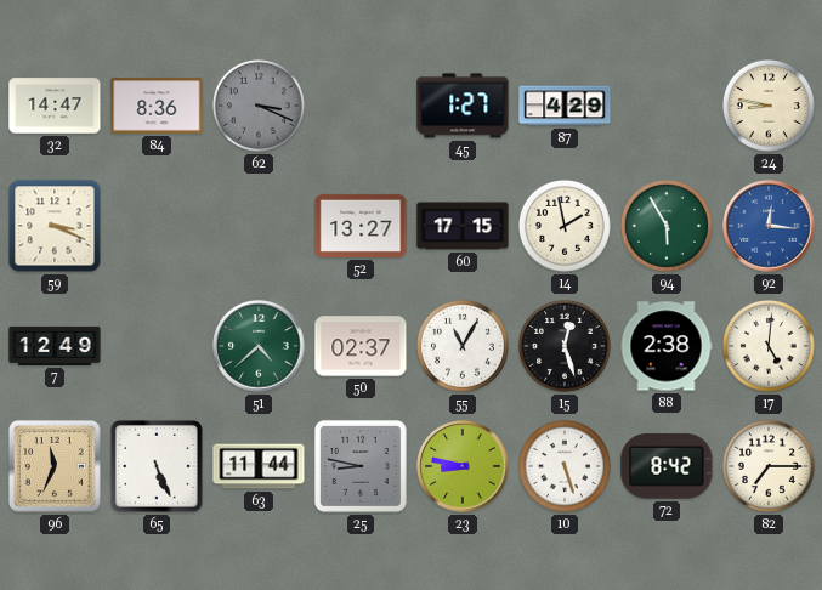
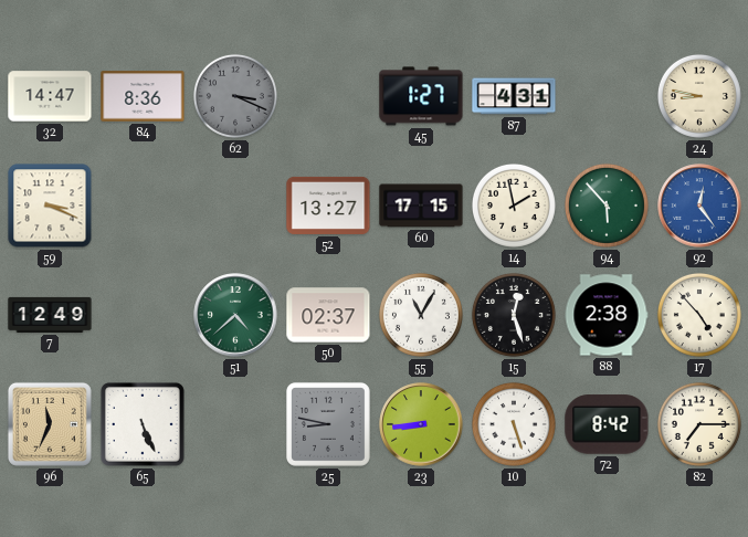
87: 4:29 -> 4:31 (514, 96)
94: 5:55 -> 5:53 (607, 206)
92: 12:16 -> 12:24 (699, 206)
17: 5:01 -> 4:53 (699, 315)
63: 11:44 -> none (259, 466)
23: 8:47 -> 8:44 (421, 424)
